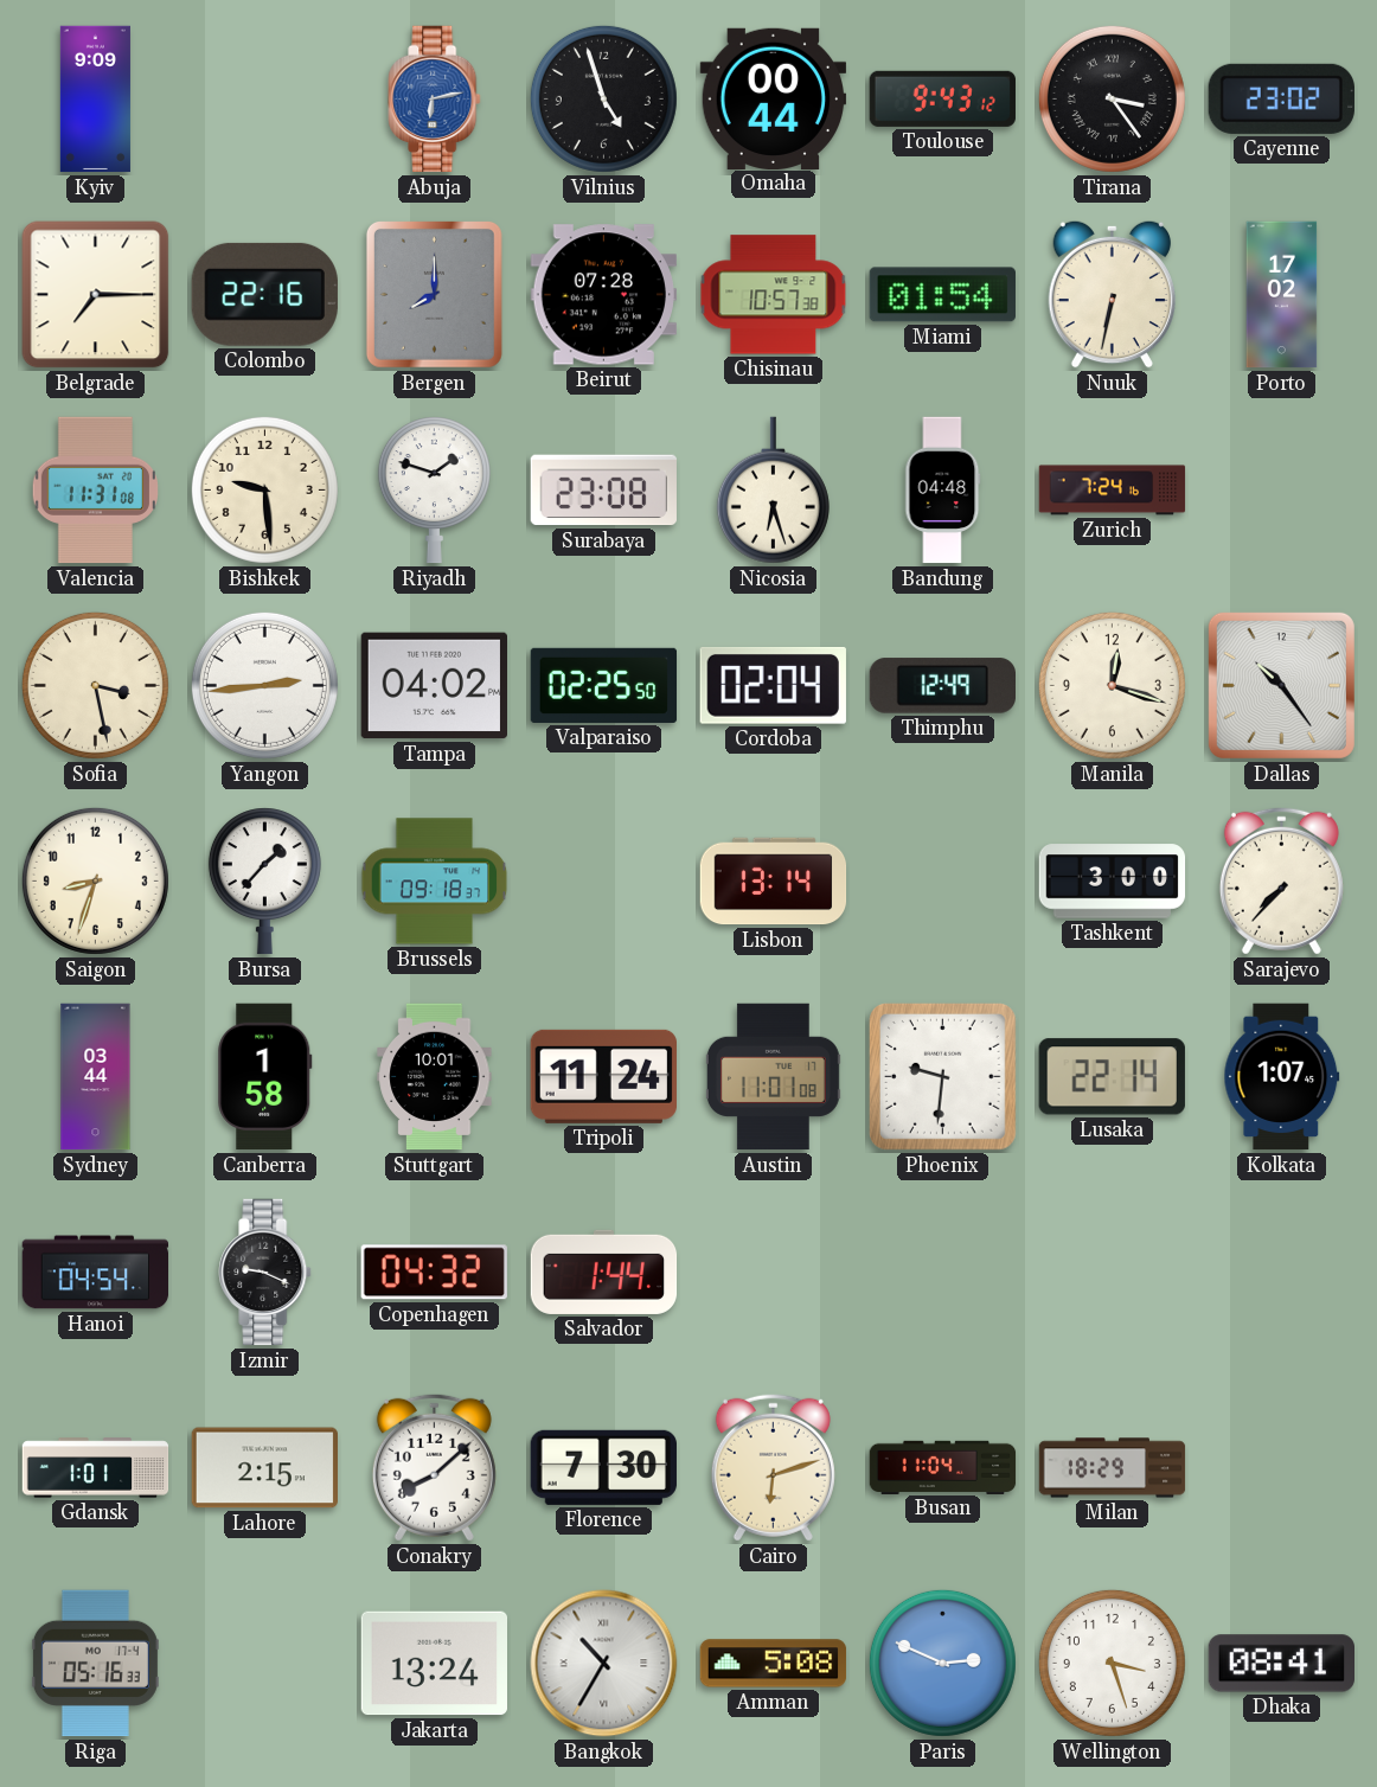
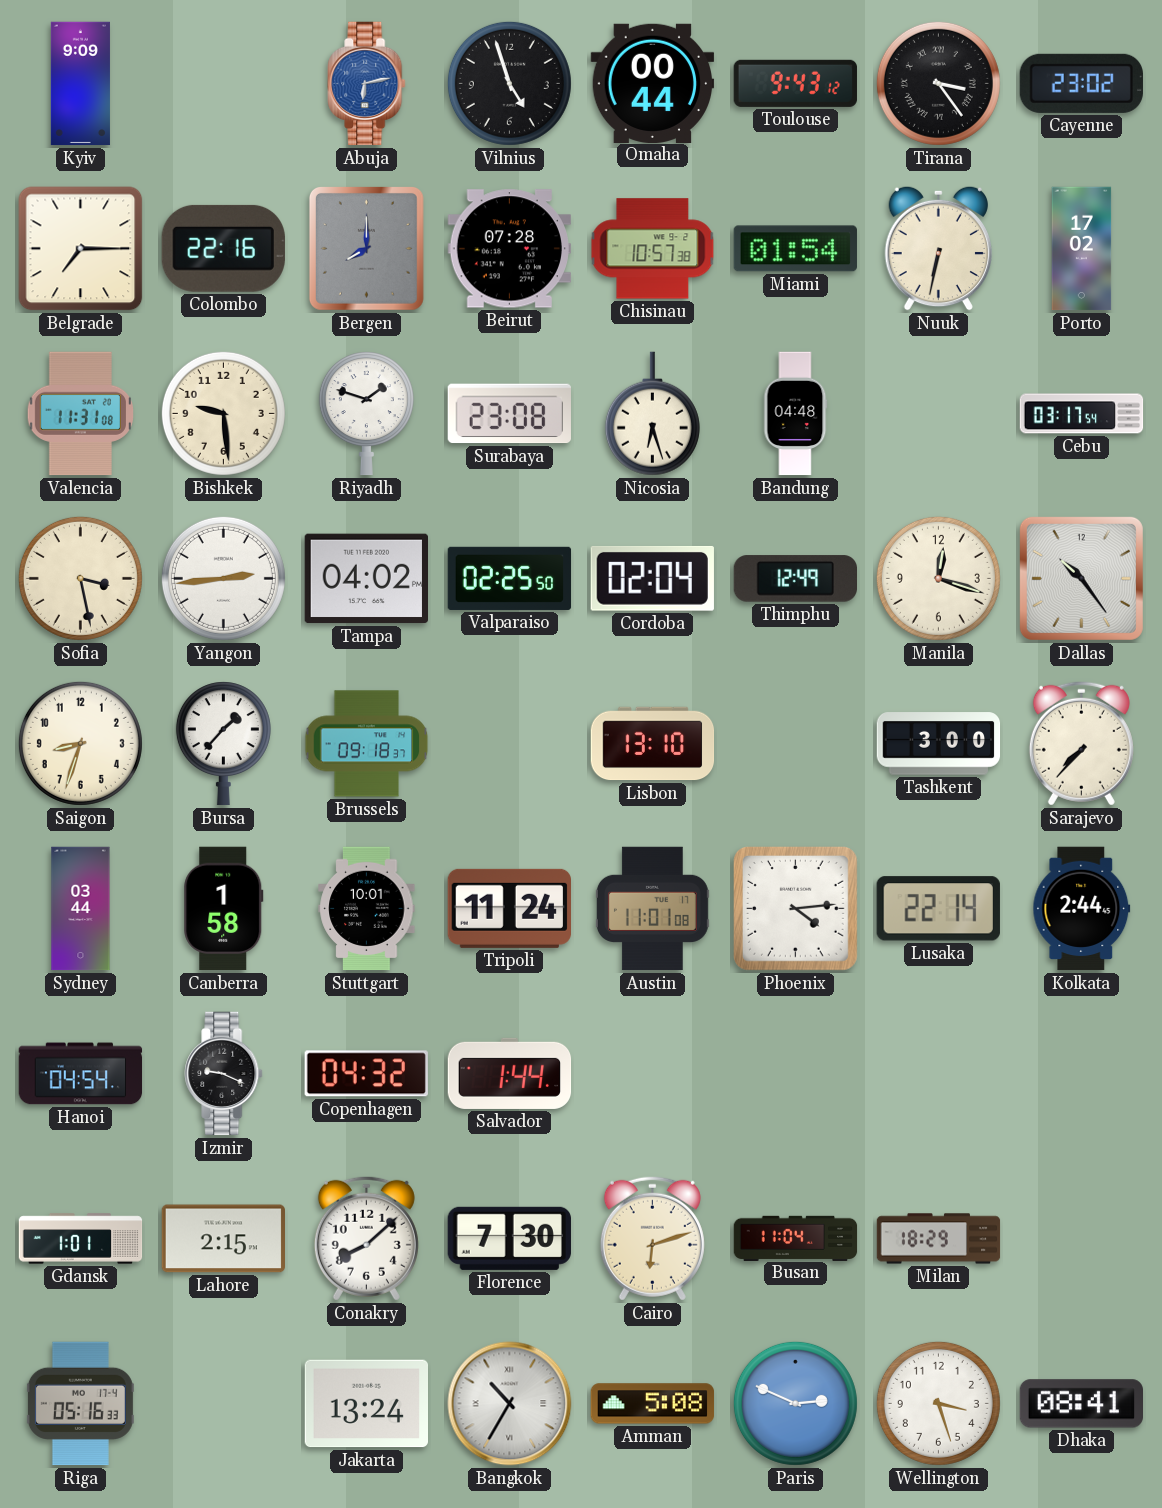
Zurich: 7:24 -> none (1113, 491)
Cebu: none -> 03:17 (1082, 414)
Lisbon: 13:14 -> 13:10 (653, 744)
Phoenix: 9:31 -> 4:14 (795, 908)
Kolkata: 1:07 -> 2:44 (1082, 909)
